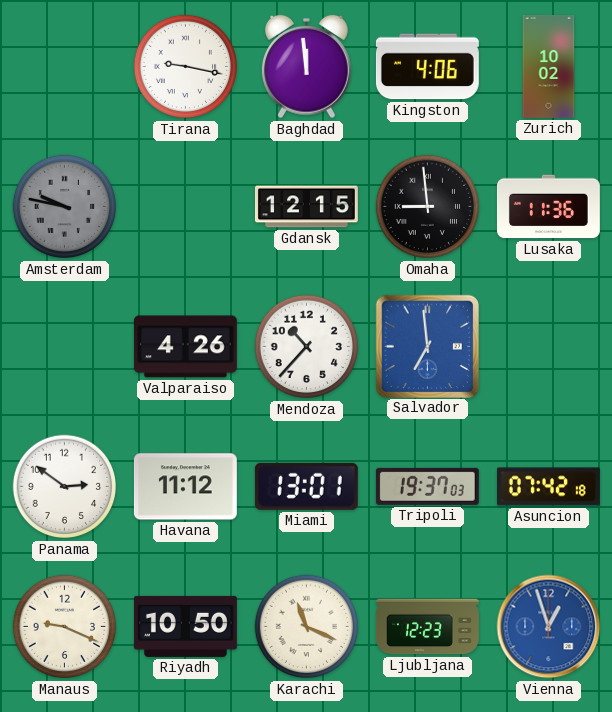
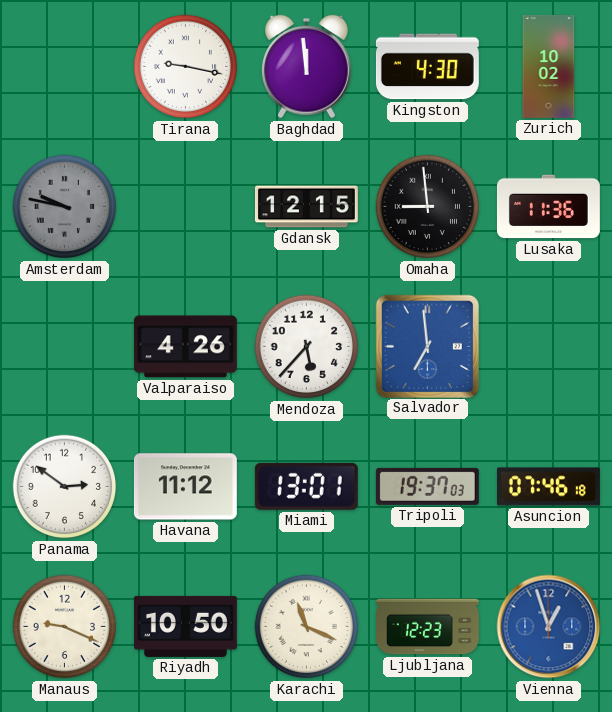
Kingston: 4:06 -> 4:30 (427, 67)
Mendoza: 10:37 -> 5:37 (307, 347)
Asuncion: 07:42 -> 07:46 (548, 487)
